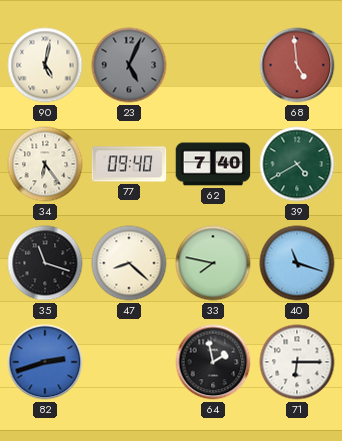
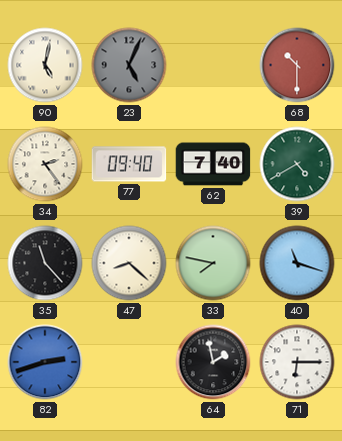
68: 4:59 -> 10:30 (297, 65)
34: 6:24 -> 2:24 (45, 164)
35: 11:18 -> 11:23 (45, 263)
